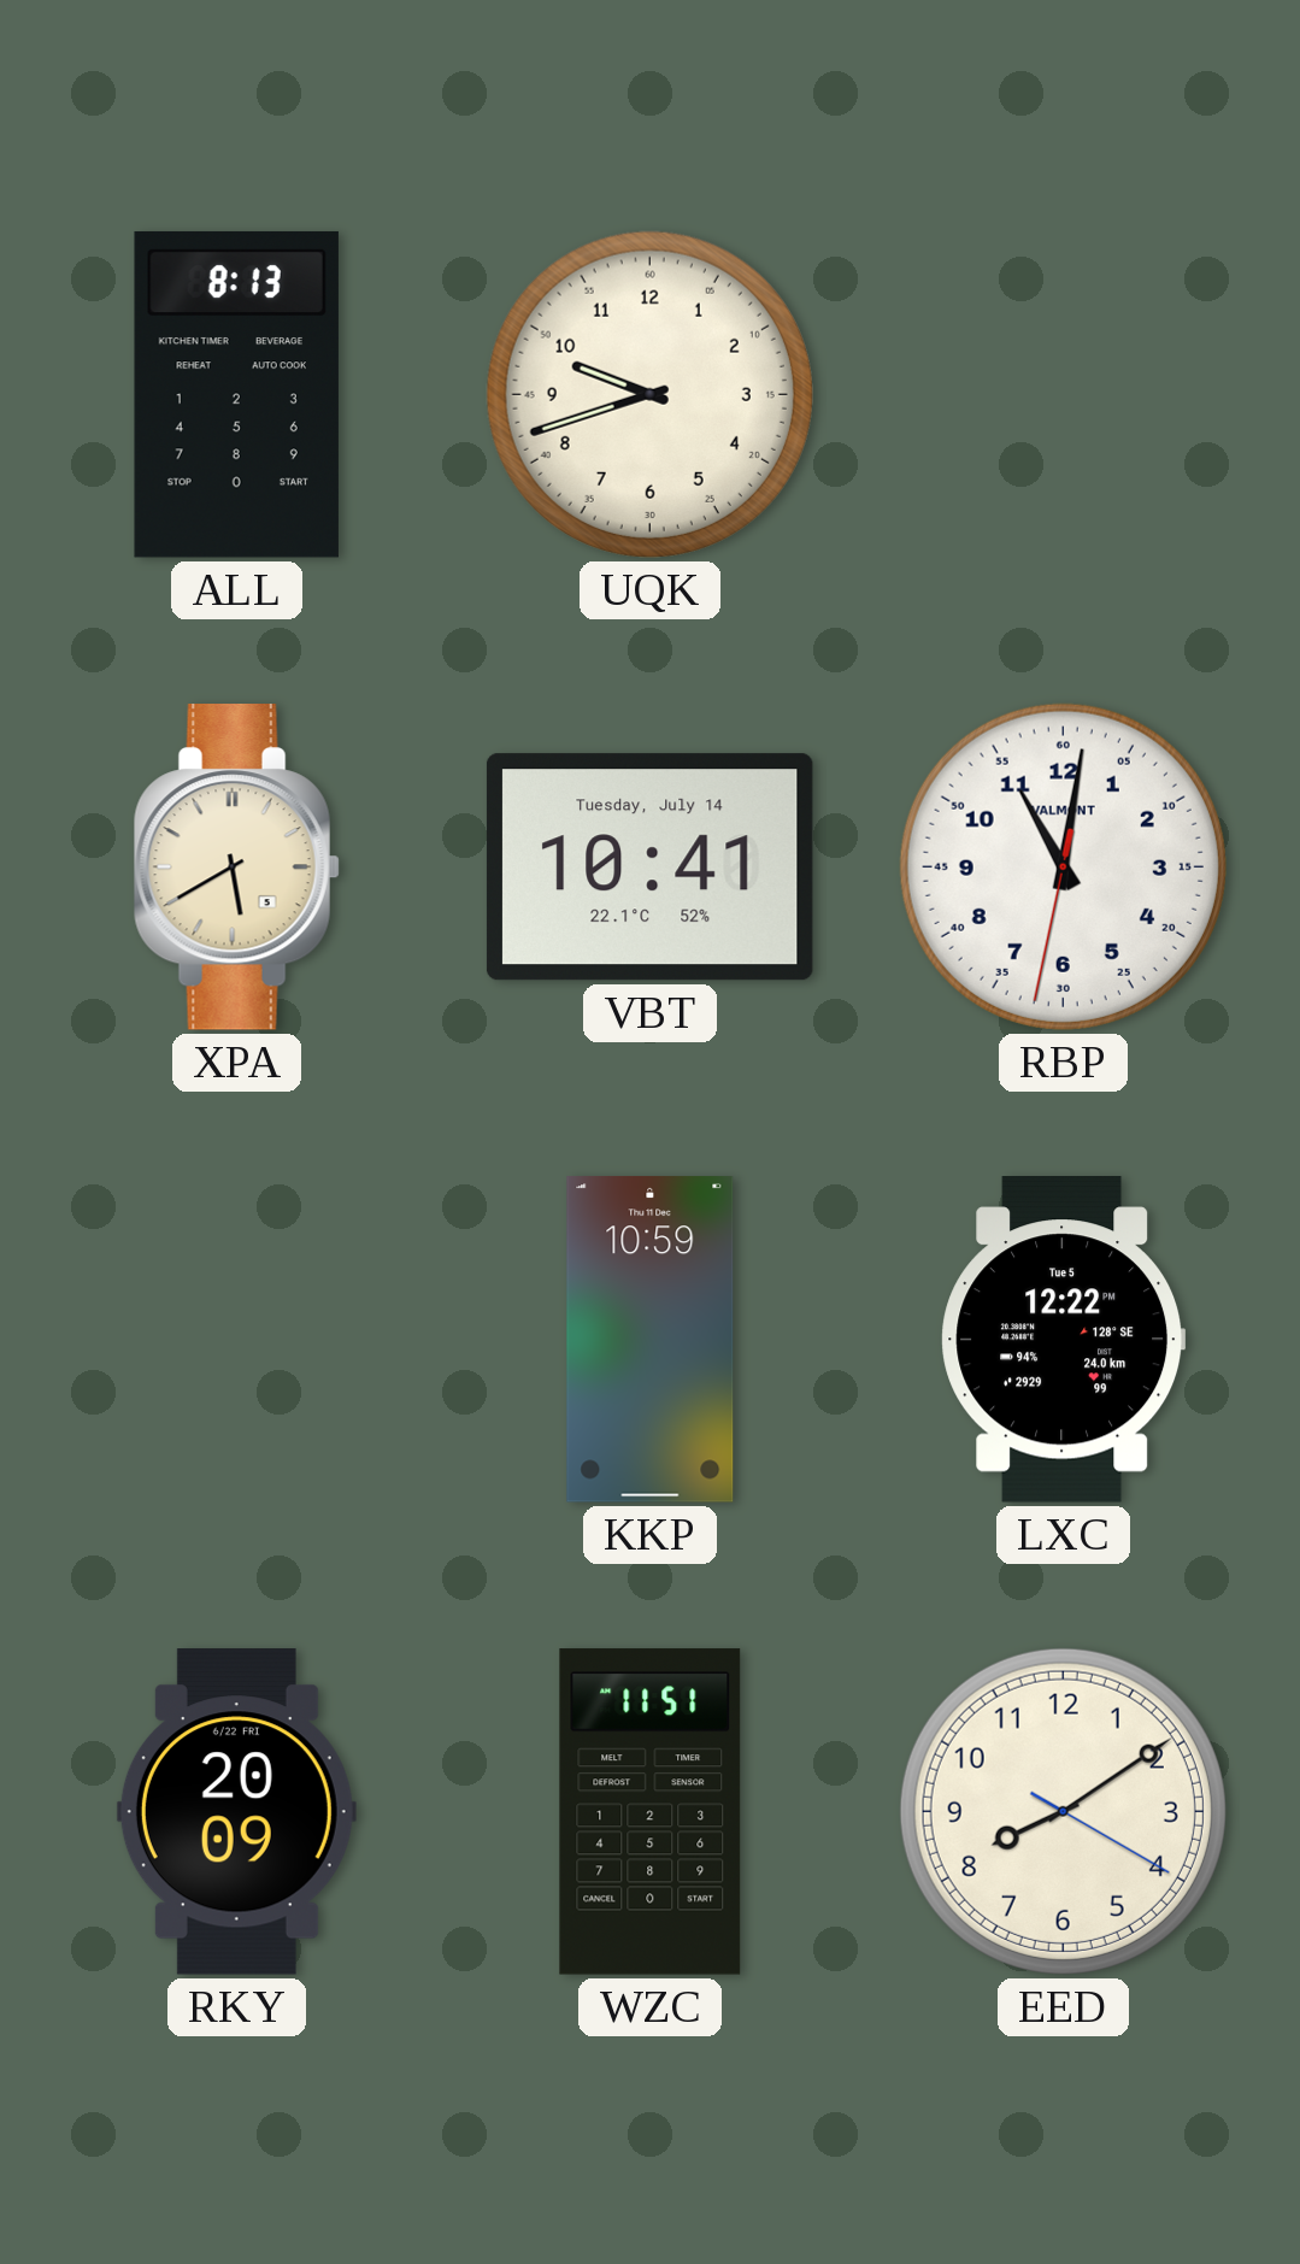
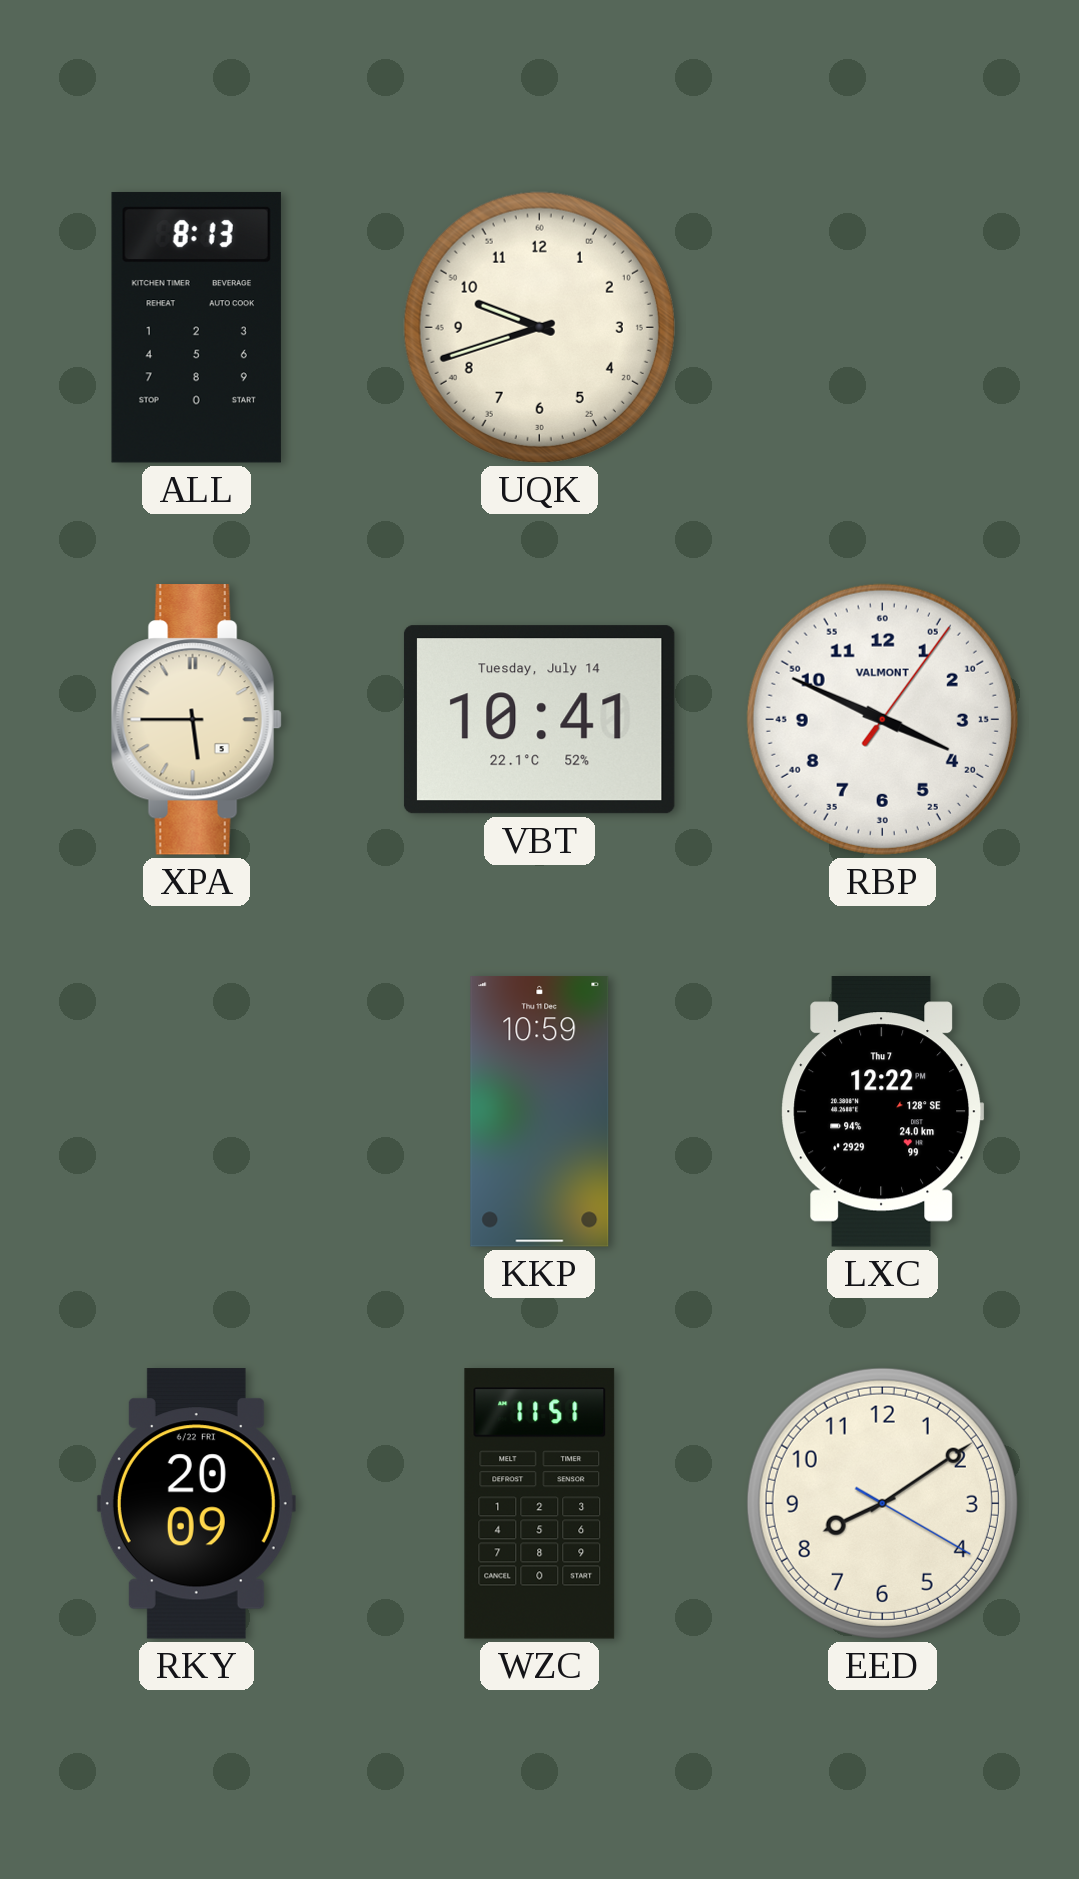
XPA: 5:40 -> 5:45 (196, 720)
RBP: 11:01 -> 3:49 (882, 719)
LXC date: Tue 5 -> Thu 7 (883, 1112)
